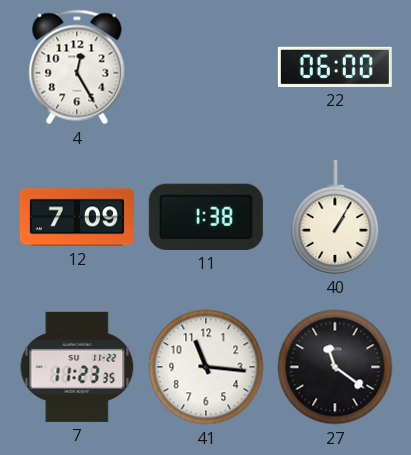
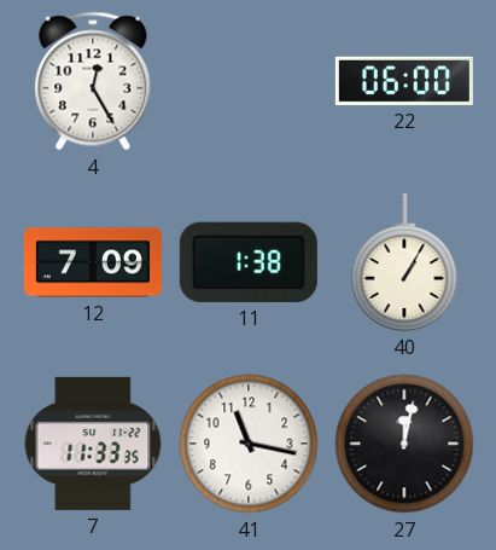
7: 11:23 -> 11:33 (93, 444)
41: 11:16 -> 11:17 (249, 444)
27: 11:21 -> 12:02 (404, 444)
